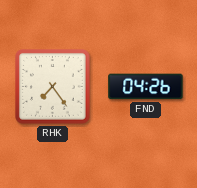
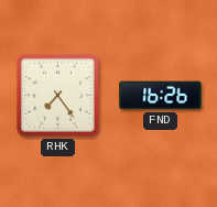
FND: 04:26 -> 16:26 (161, 96)
